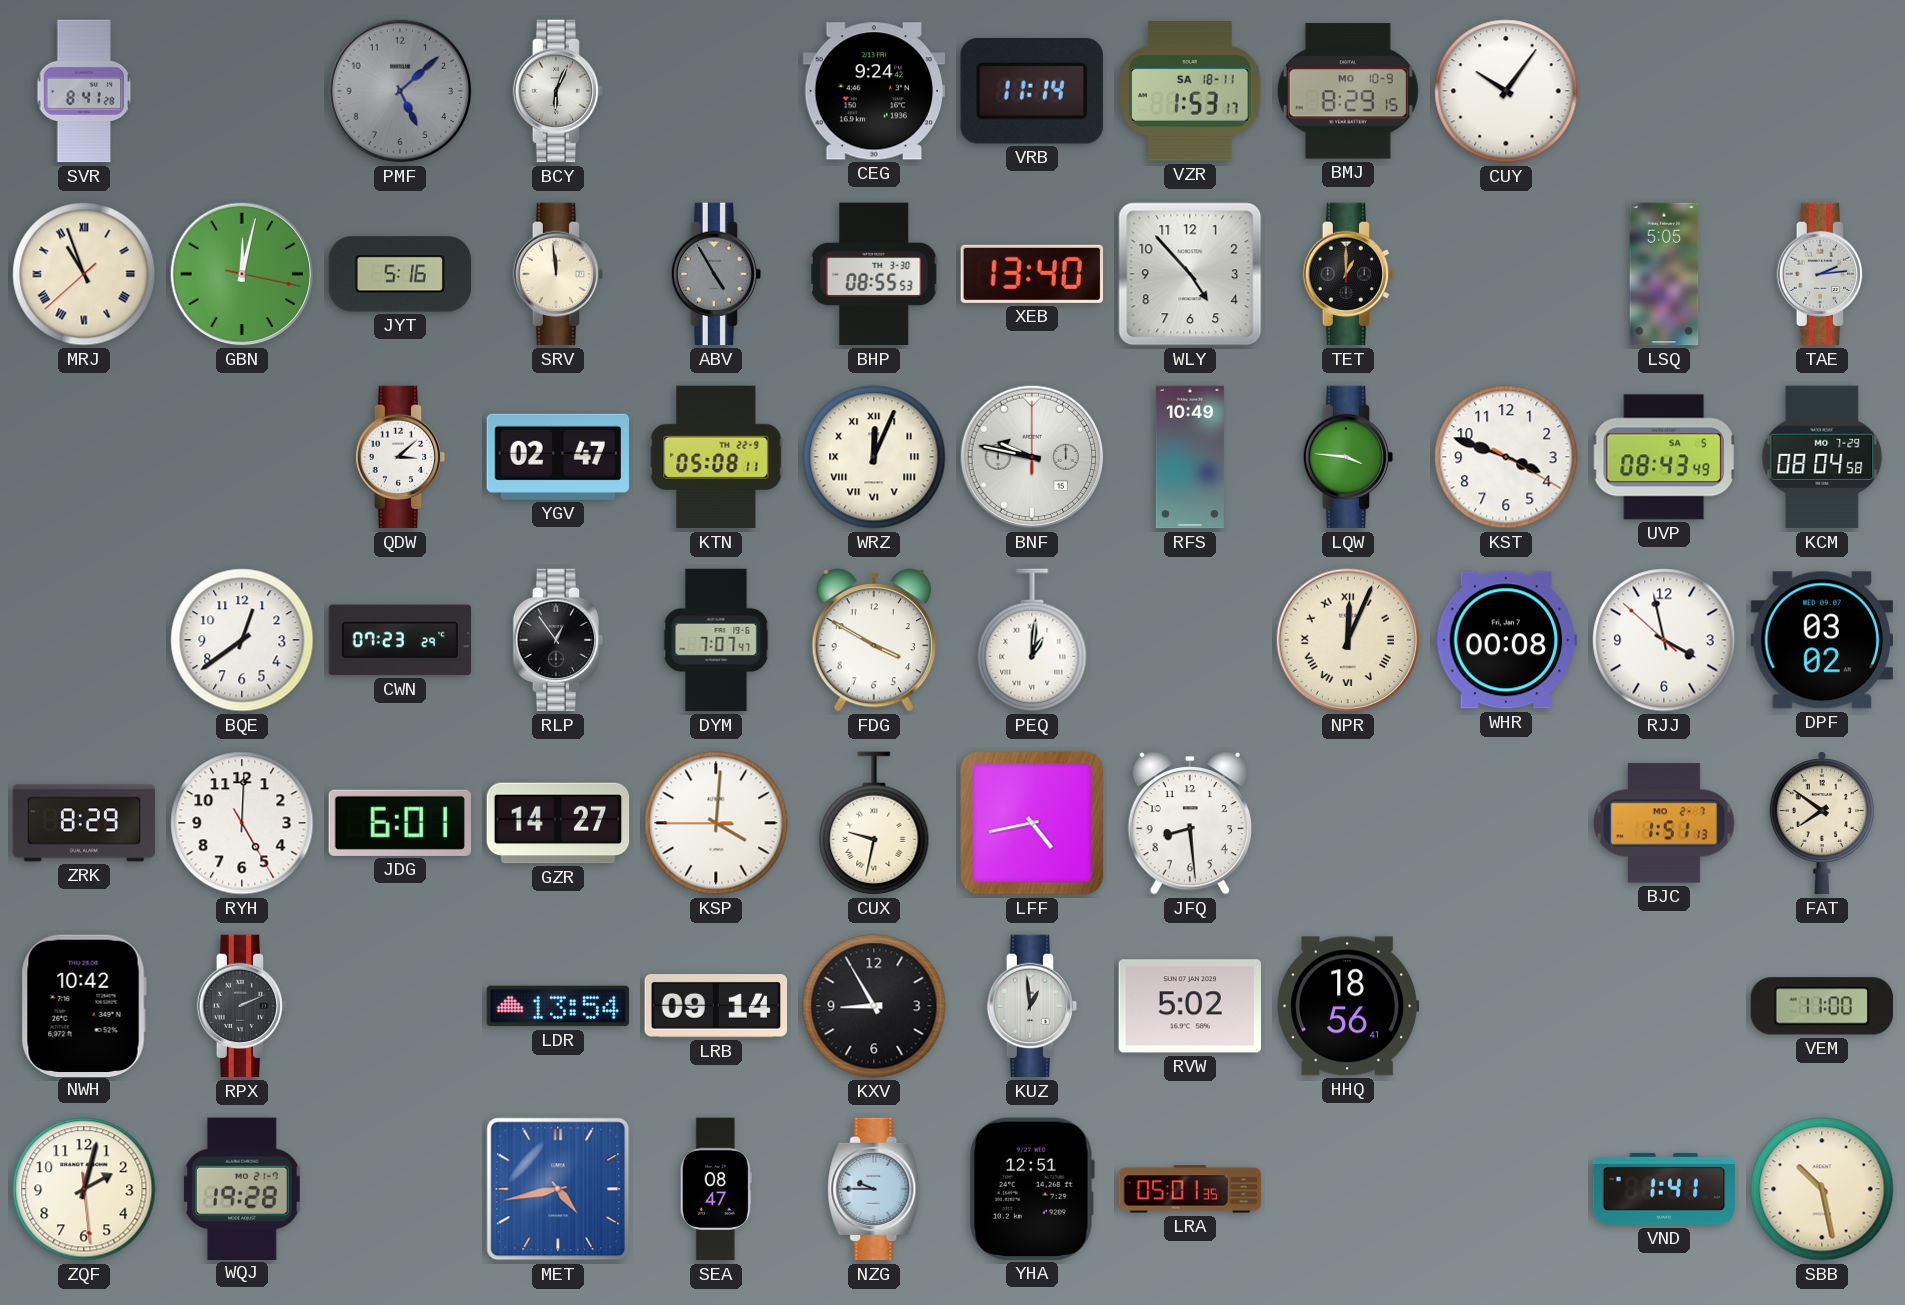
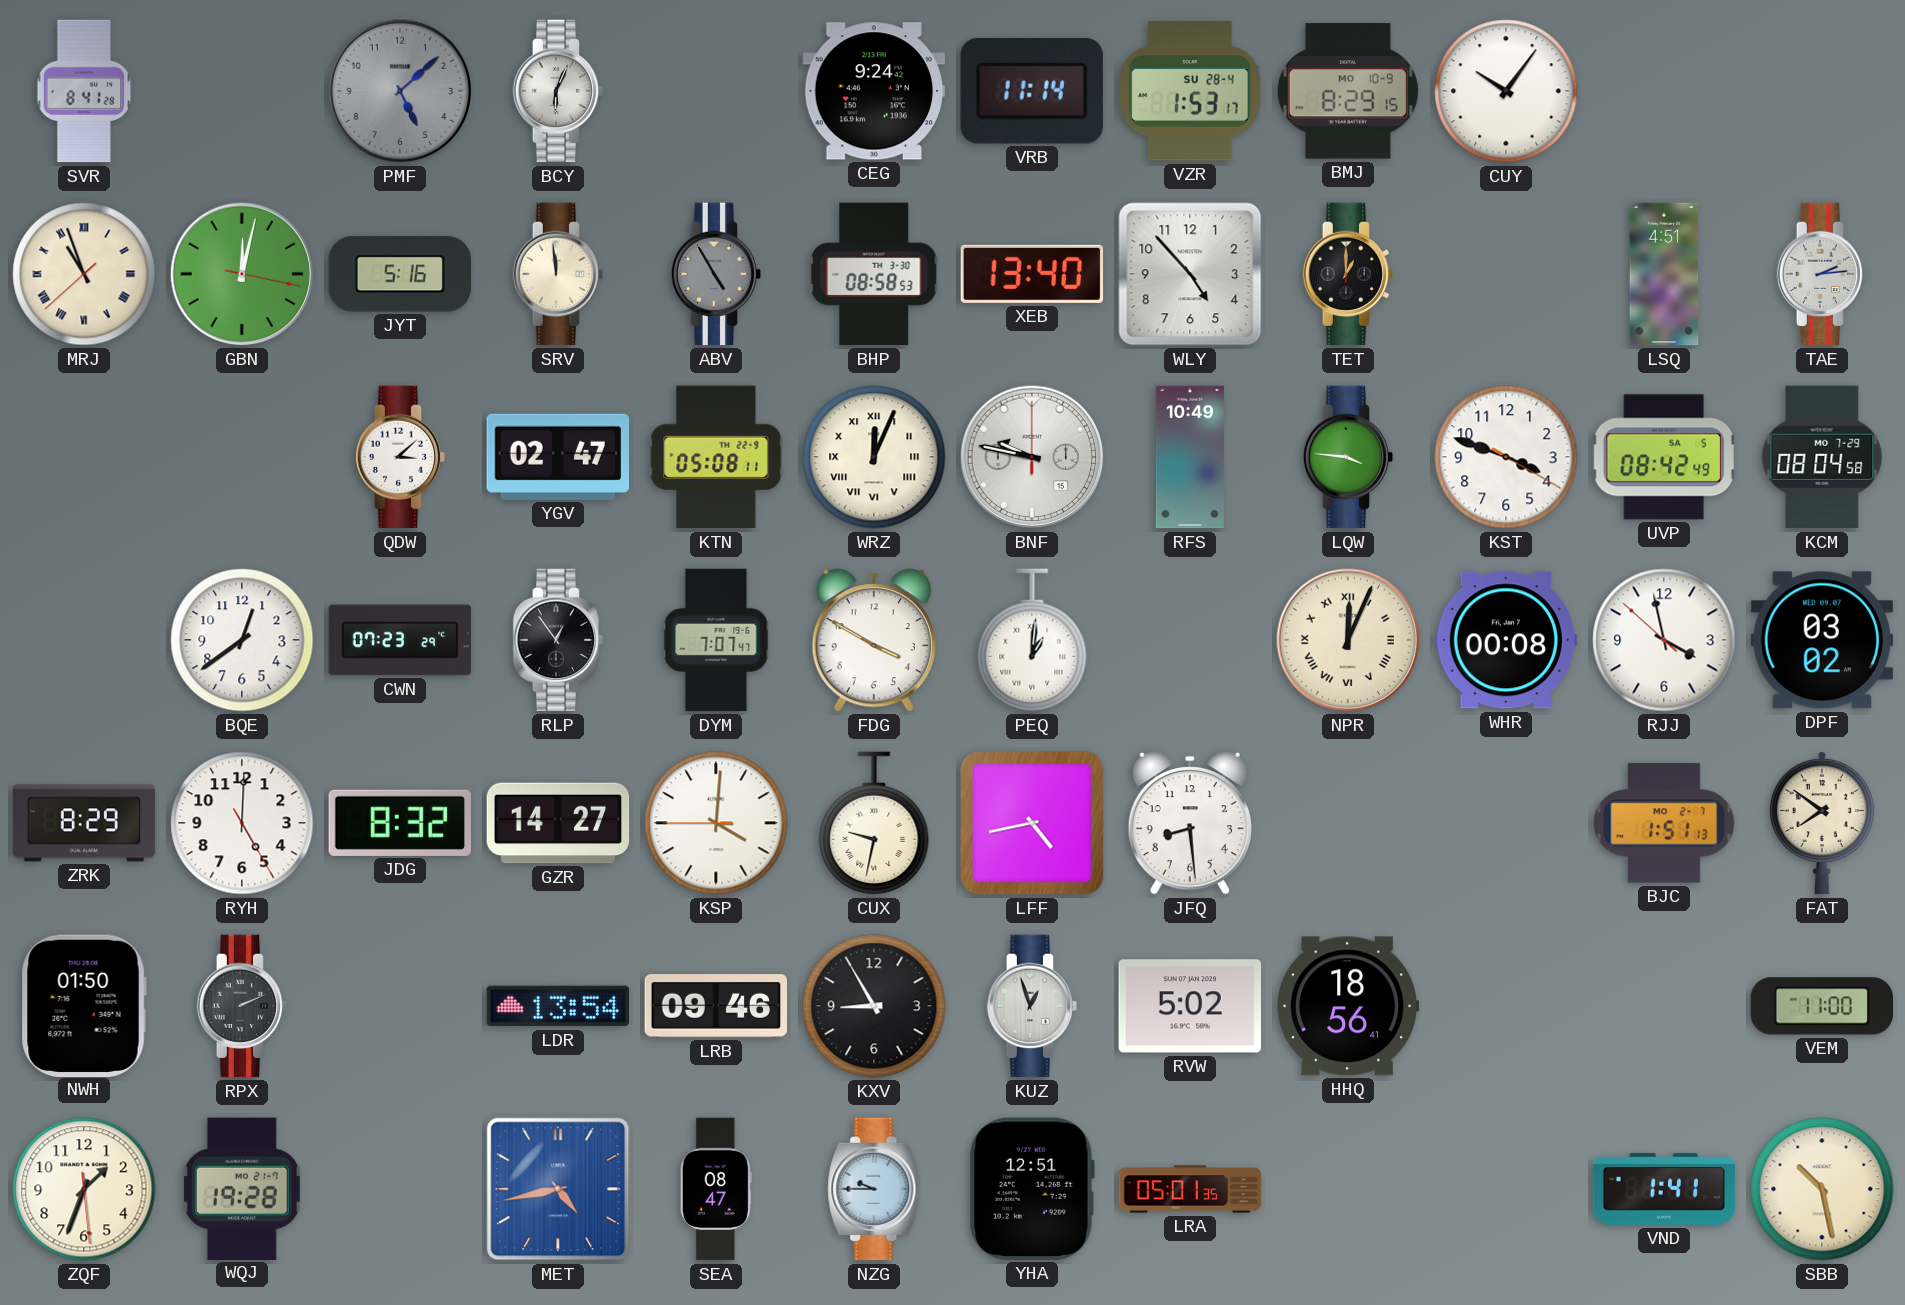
VZR date: SA 18-11 -> SU 28-4 (1190, 91)
BHP: 08:55 -> 08:58 (874, 274)
LSQ: 5:05 -> 4:51 (1664, 274)
UVP: 08:43 -> 08:42 (1664, 457)
JDG: 6:01 -> 8:32 (400, 823)
NWH: 10:42 -> 01:50 (84, 1005)
LRB: 09:14 -> 09:46 (715, 1006)
KUZ: 12:59 -> 12:57 (1032, 1006)
ZQF: 2:02 -> 1:33 (84, 1189)
